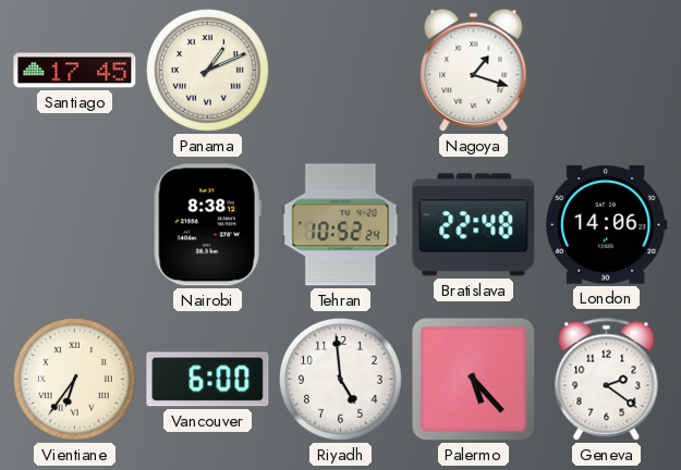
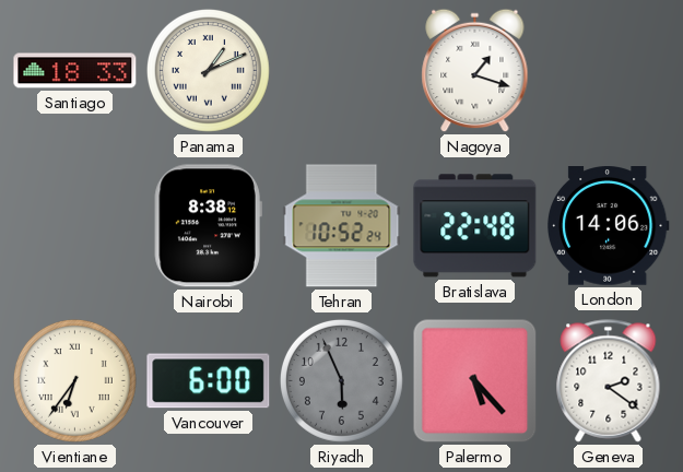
Santiago: 17:45 -> 18:33 (75, 71)
Riyadh: 4:59 -> 5:56 (341, 380)
Riyadh dial: white -> grey (341, 380)
